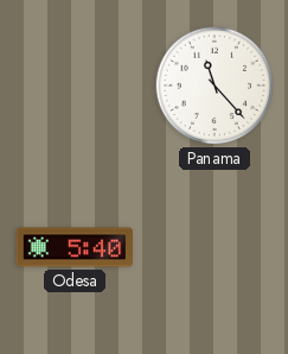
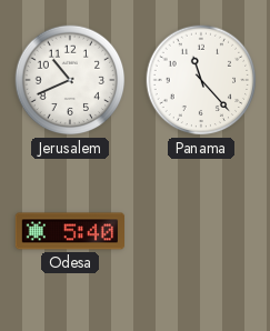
Jerusalem: none -> 10:41 (70, 80)
